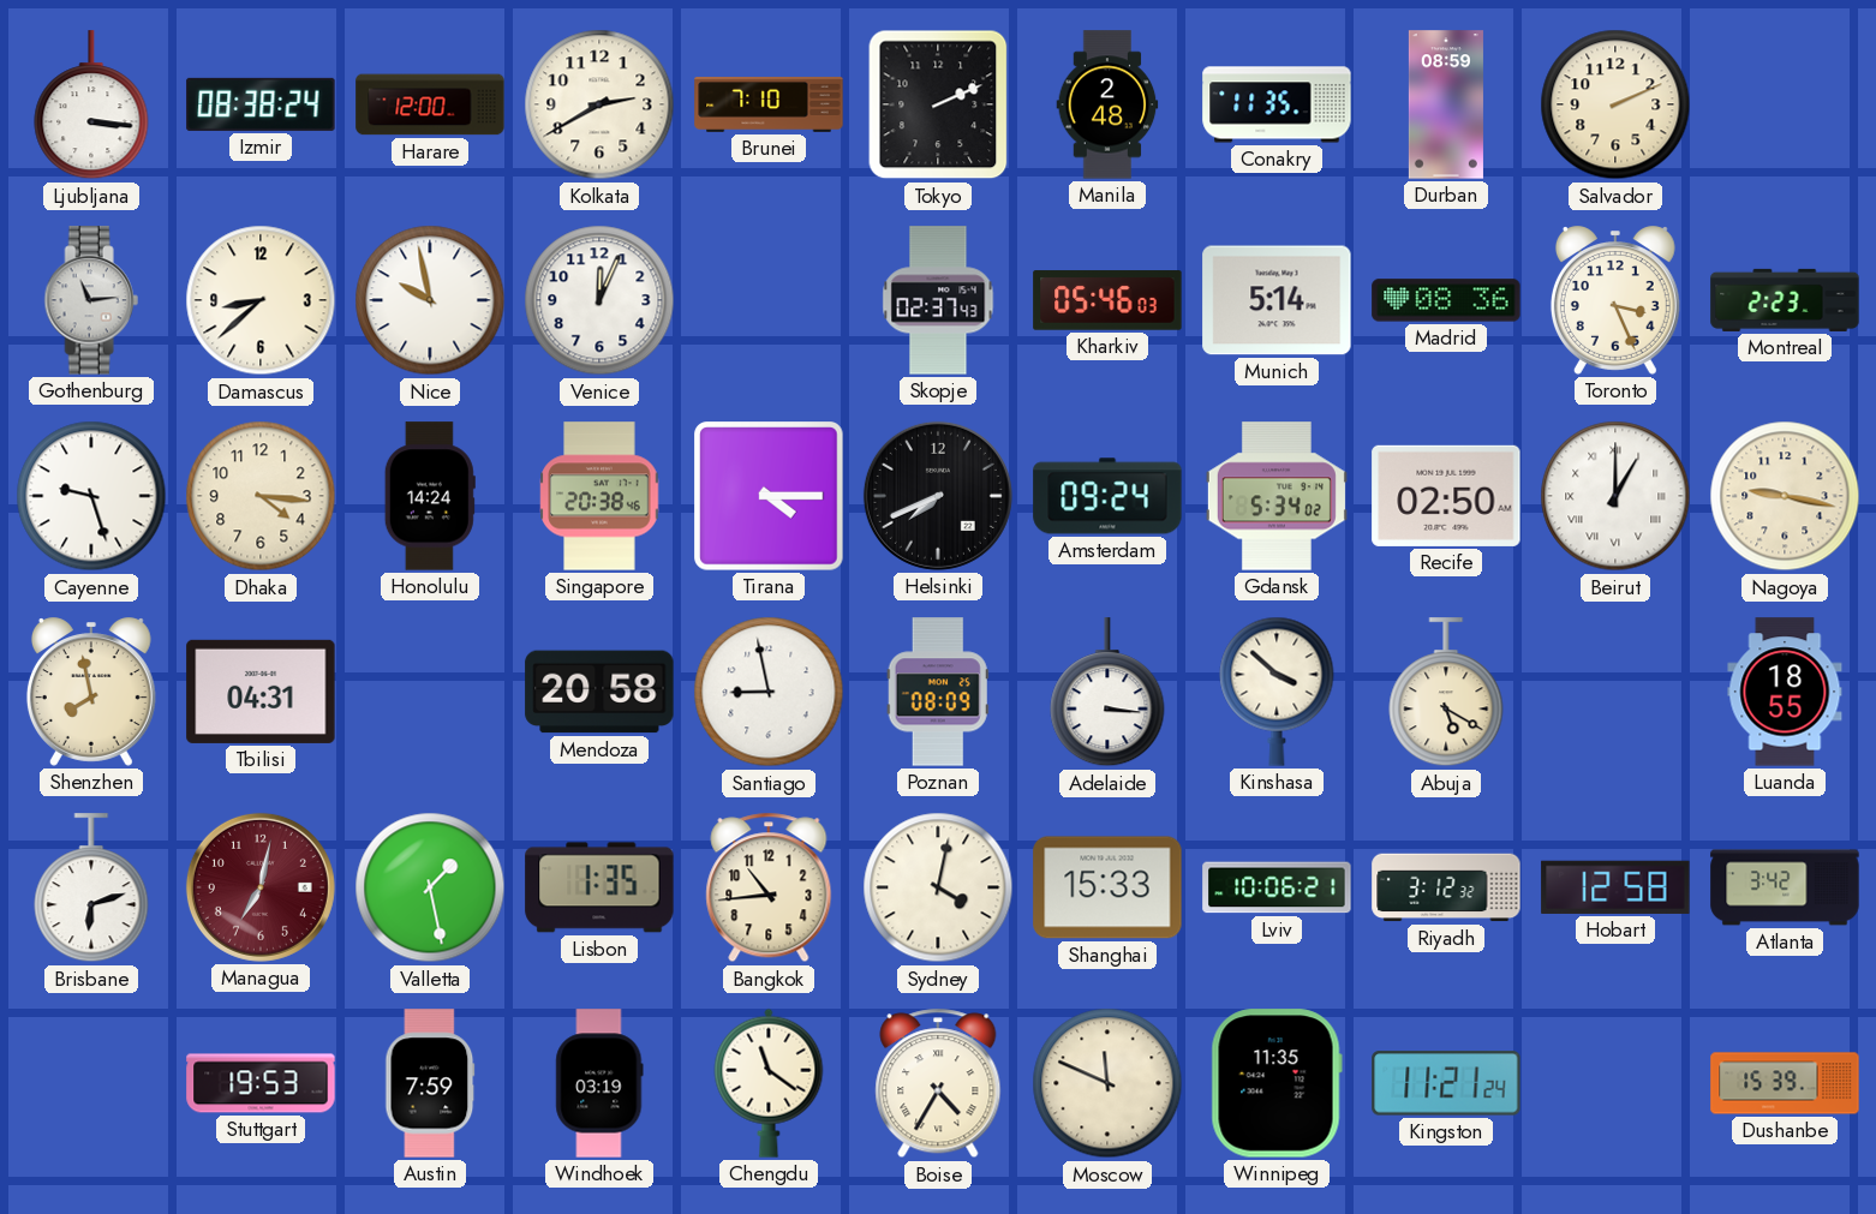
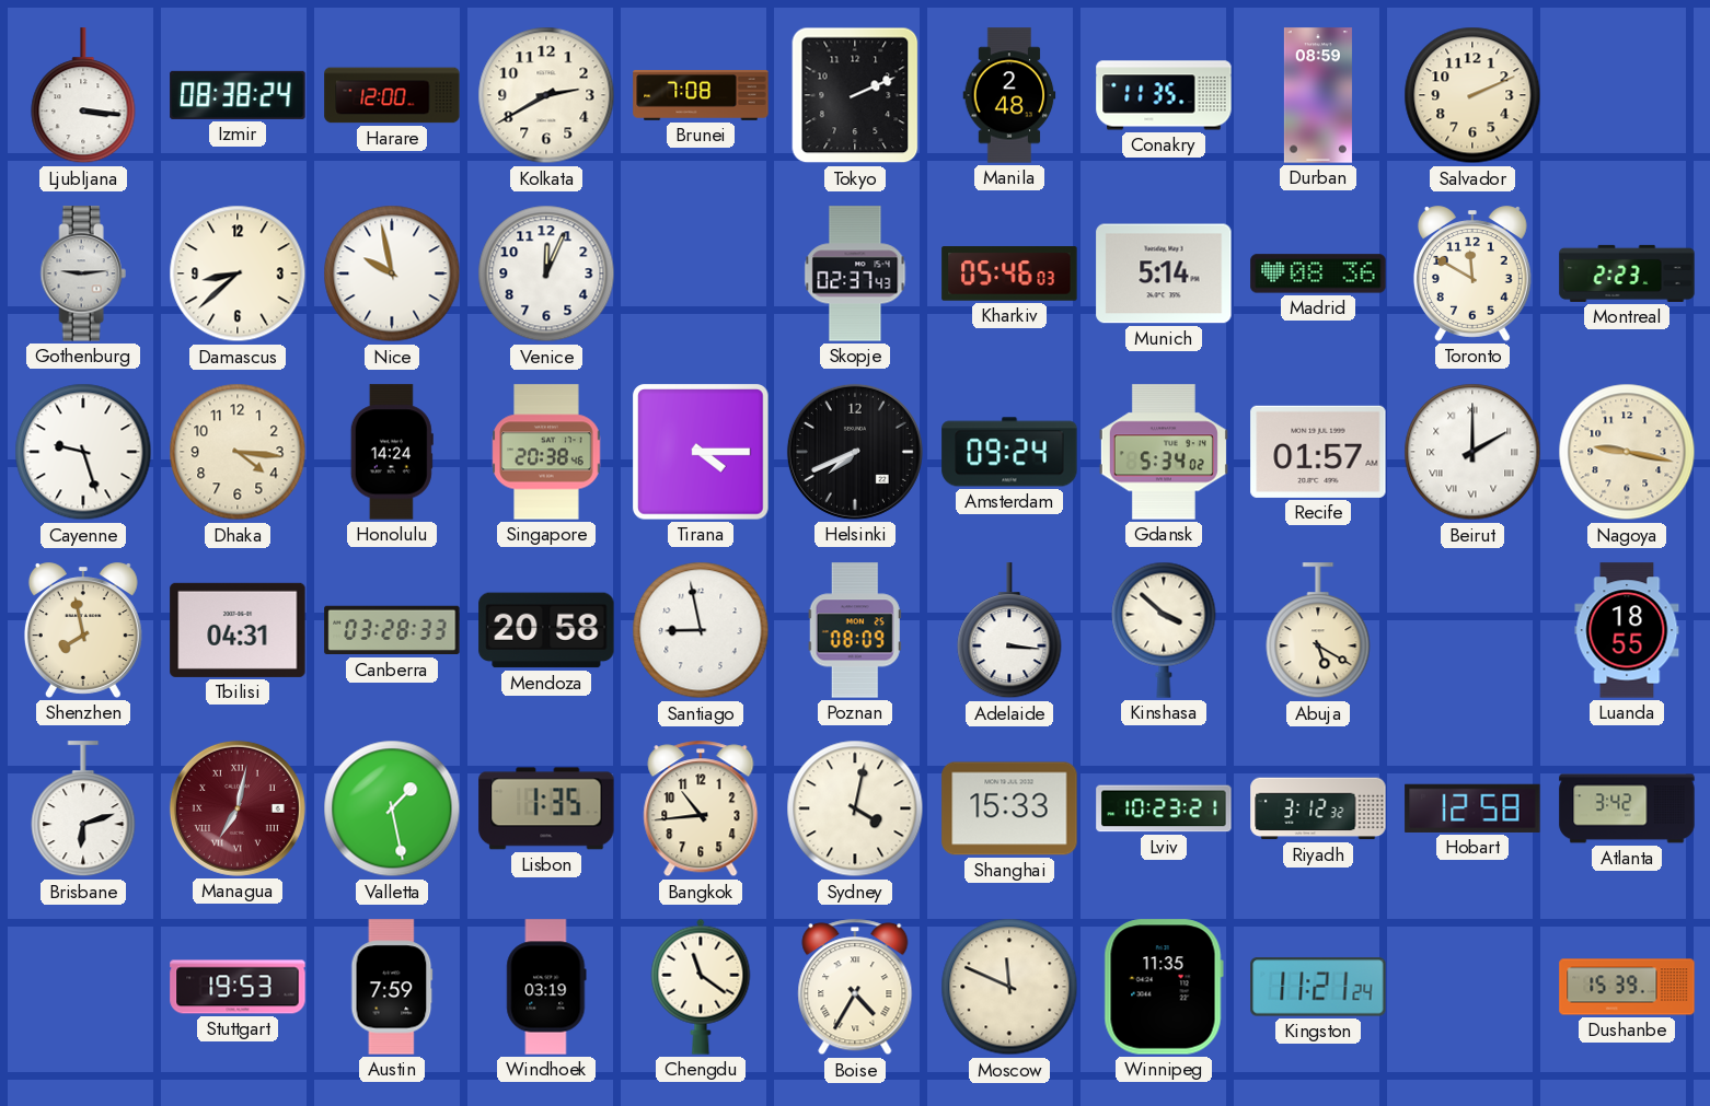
Brunei: 7:10 -> 7:08 (701, 95)
Gothenburg: 11:14 -> 9:14 (83, 273)
Toronto: 3:26 -> 11:50 (1472, 273)
Recife: 02:50 -> 01:57 (1318, 452)
Beirut: 1:00 -> 2:00 (1472, 452)
Canberra: none -> 03:28 (392, 630)
Managua numerals: Arabic -> Roman (238, 808)
Lviv: 10:06 -> 10:23 (1164, 808)
